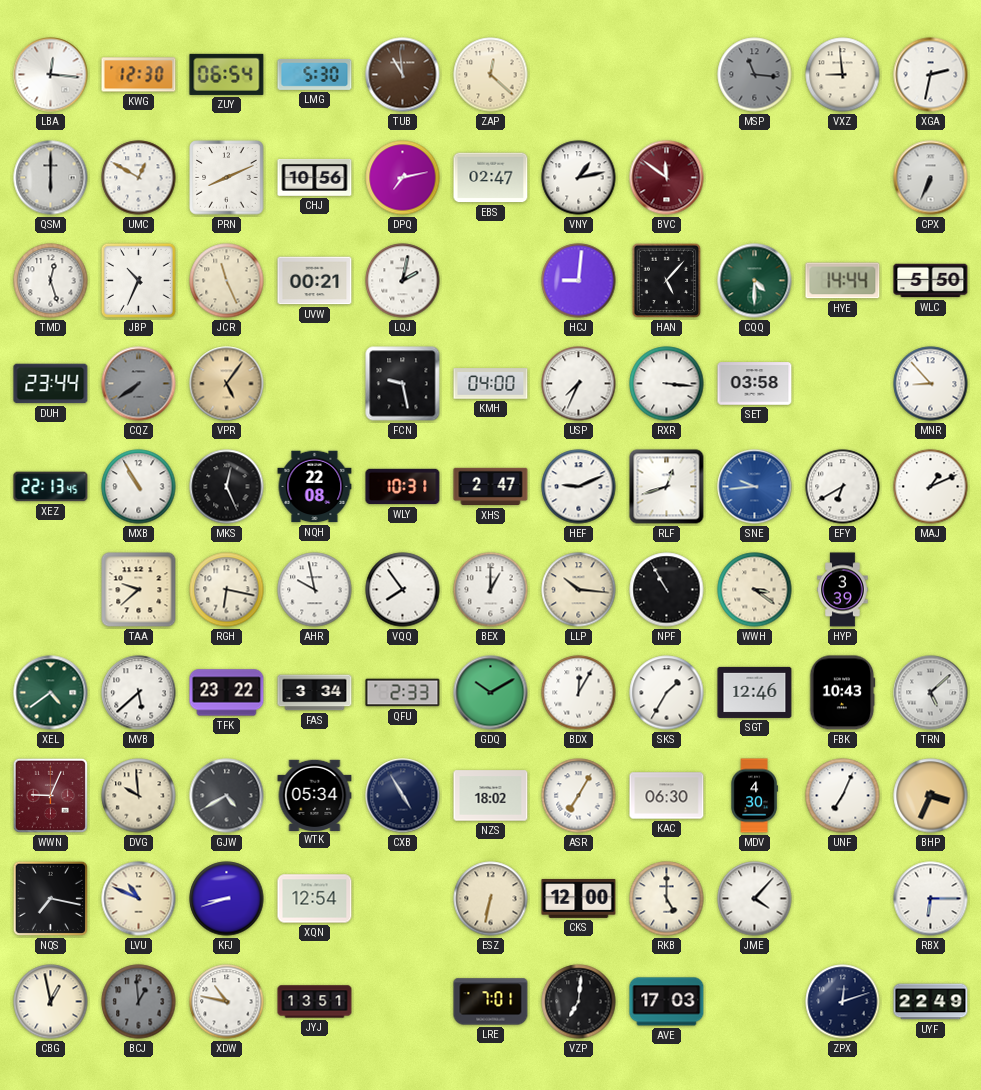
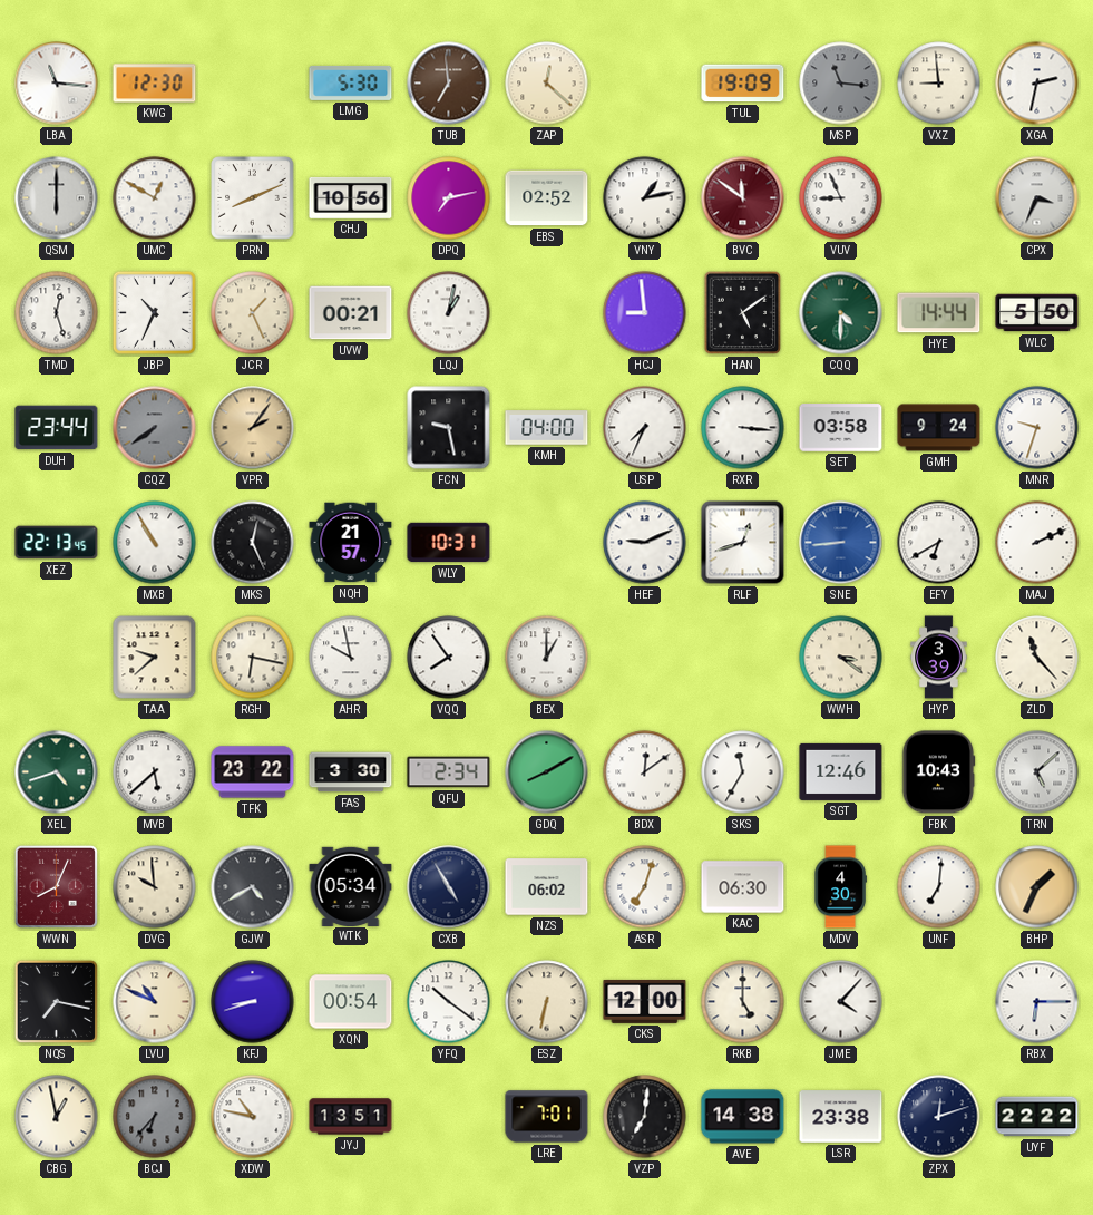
LBA: 12:16 -> 11:16 (57, 84)
ZUY: 06:54 -> none (227, 74)
TUB: 10:59 -> 6:59 (449, 84)
TUL: none -> 19:09 (743, 84)
EBS: 02:47 -> 02:52 (547, 198)
VUV: none -> 8:56 (841, 198)
CPX: 6:34 -> 3:34 (1037, 198)
JCR: 11:26 -> 1:26 (253, 313)
LQJ: 2:02 -> 1:02 (449, 313)
HCJ: 9:01 -> 8:59 (645, 313)
HAN: 5:07 -> 5:09 (743, 313)
VPR: 5:06 -> 2:06 (253, 428)
GMH: none -> 9:24 (939, 428)
MNR: 8:53 -> 9:33 (1037, 428)
NQH: 22:08 -> 21:57 (351, 543)
XHS: 2:47 -> none (491, 487)
SNE: 9:44 -> 8:44 (841, 543)
MAJ: 1:11 -> 2:11 (1037, 543)
LLP: 10:16 -> none (579, 590)
NPF: 10:55 -> none (667, 590)
ZLD: none -> 11:23 (1037, 658)
XEL: 4:39 -> 4:42 (57, 772)
FAS: 3:34 -> 3:30 (351, 772)
QFU: 2:33 -> 2:34 (449, 772)
GDQ: 10:10 -> 8:10 (547, 772)
BDX: 12:05 -> 12:09 (645, 772)
SKS: 1:35 -> 11:35 (743, 772)
WWN: 9:04 -> 8:04 (56, 886)
NZS: 18:02 -> 06:02 (547, 887)
ASR: 7:05 -> 7:03 (645, 887)
UNF: 7:04 -> 7:01 (939, 887)
BHP: 3:34 -> 1:34 (1037, 887)
XQN: 12:54 -> 00:54 (351, 1002)
YFQ: none -> 10:21 (449, 1002)
BCJ: 12:59 -> 6:37 (155, 1117)
AVE: 17:03 -> 14:38 (743, 1117)
LSR: none -> 23:38 (841, 1117)
UYF: 22:49 -> 22:22 (1037, 1117)
